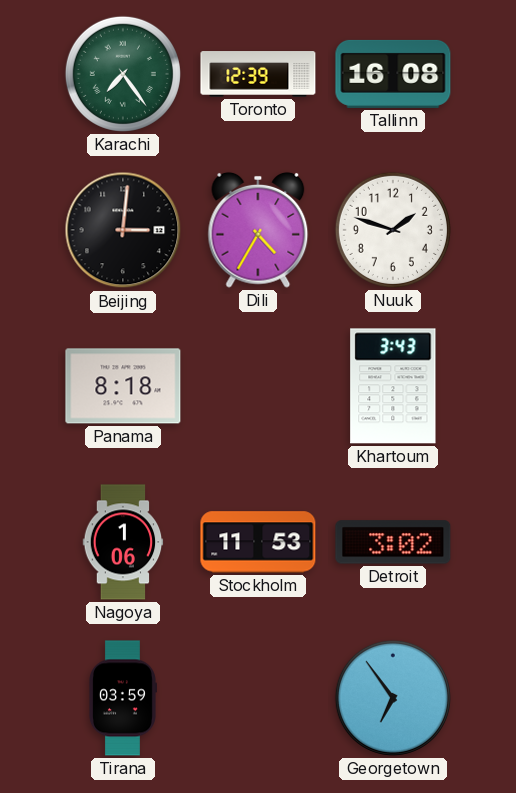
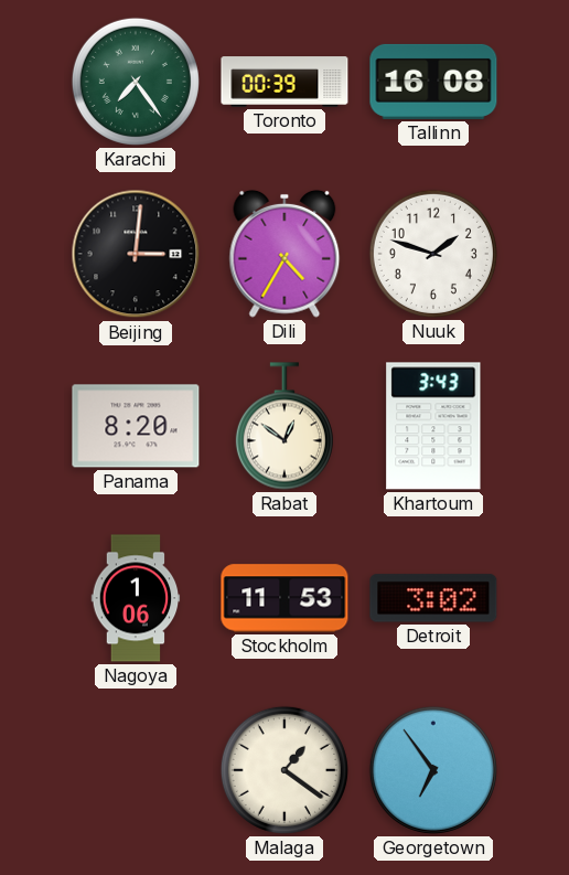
Toronto: 12:39 -> 00:39 (284, 82)
Panama: 8:18 -> 8:20 (136, 426)
Rabat: none -> 12:51 (284, 426)
Tirana: 03:59 -> none (122, 698)
Malaga: none -> 1:21 (284, 770)
